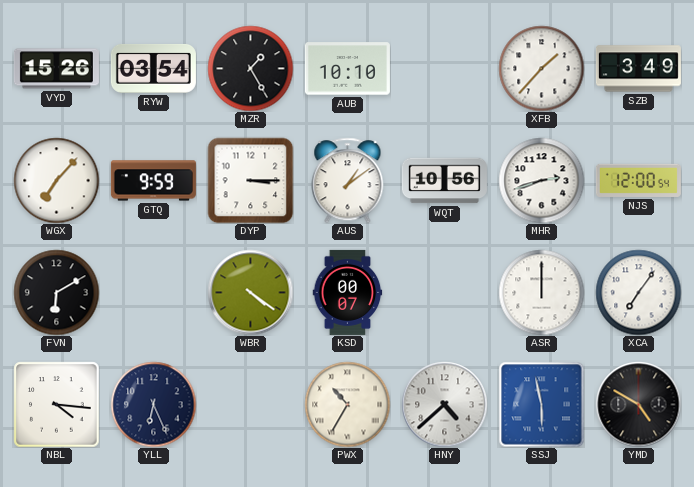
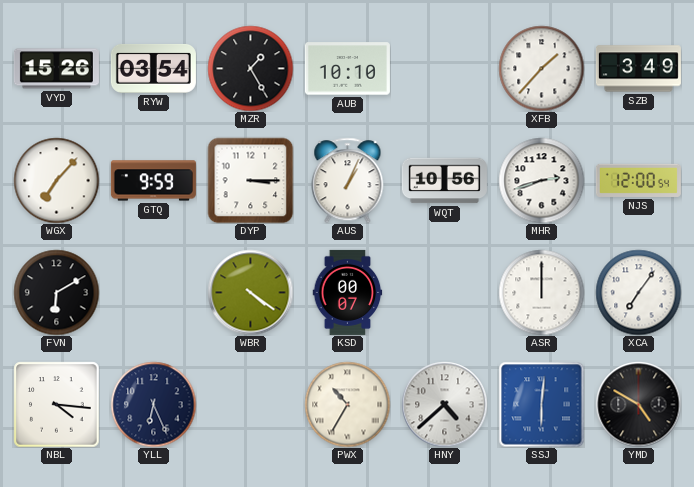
AUS: 1:09 -> 1:04 (348, 180)
SSJ: 5:58 -> 6:01 (541, 404)
